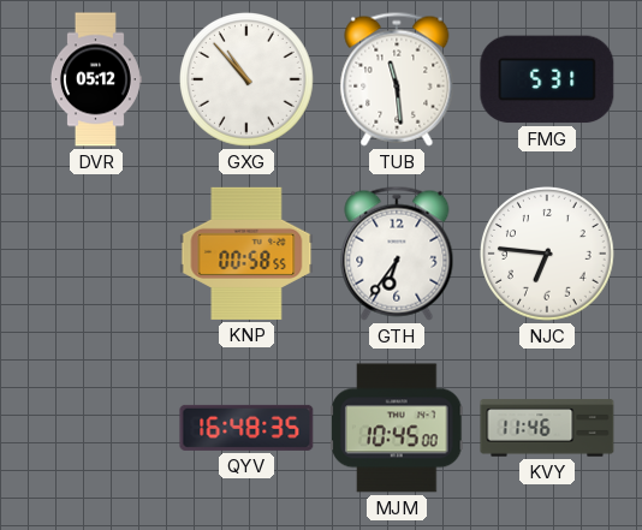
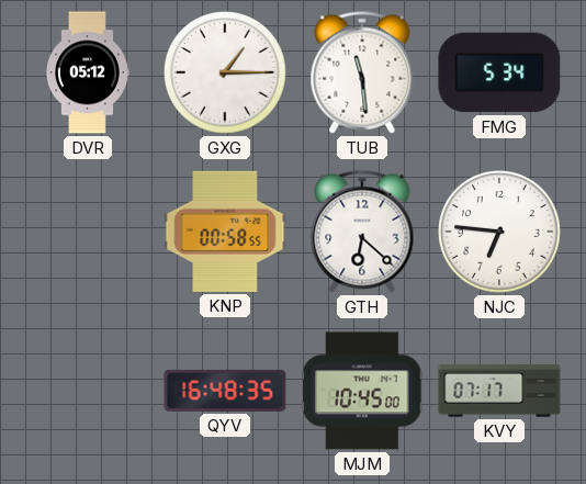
GXG: 10:53 -> 1:15 (226, 74)
FMG: 5:31 -> 5:34 (499, 72)
GTH: 6:36 -> 6:22 (362, 232)
KVY: 11:46 -> 07:17 (499, 391)
